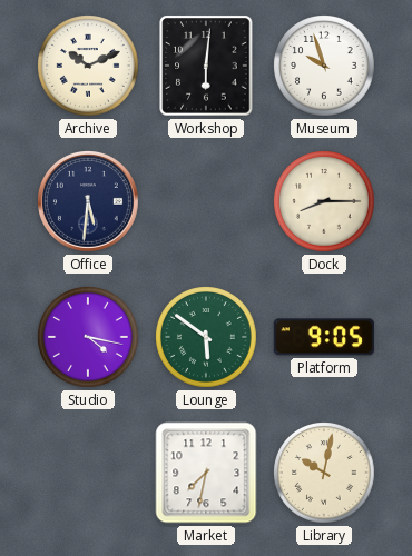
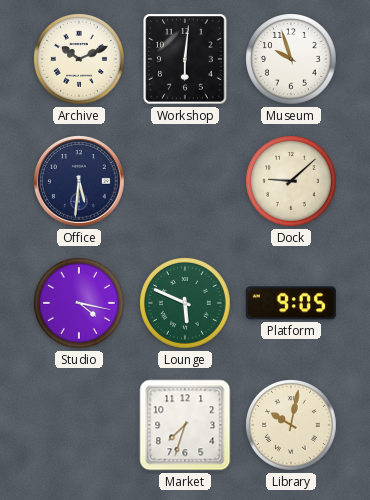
Dock: 8:15 -> 9:08 (292, 182)
Lounge: 5:51 -> 5:49 (186, 304)
Market: 7:32 -> 7:33 (185, 425)
